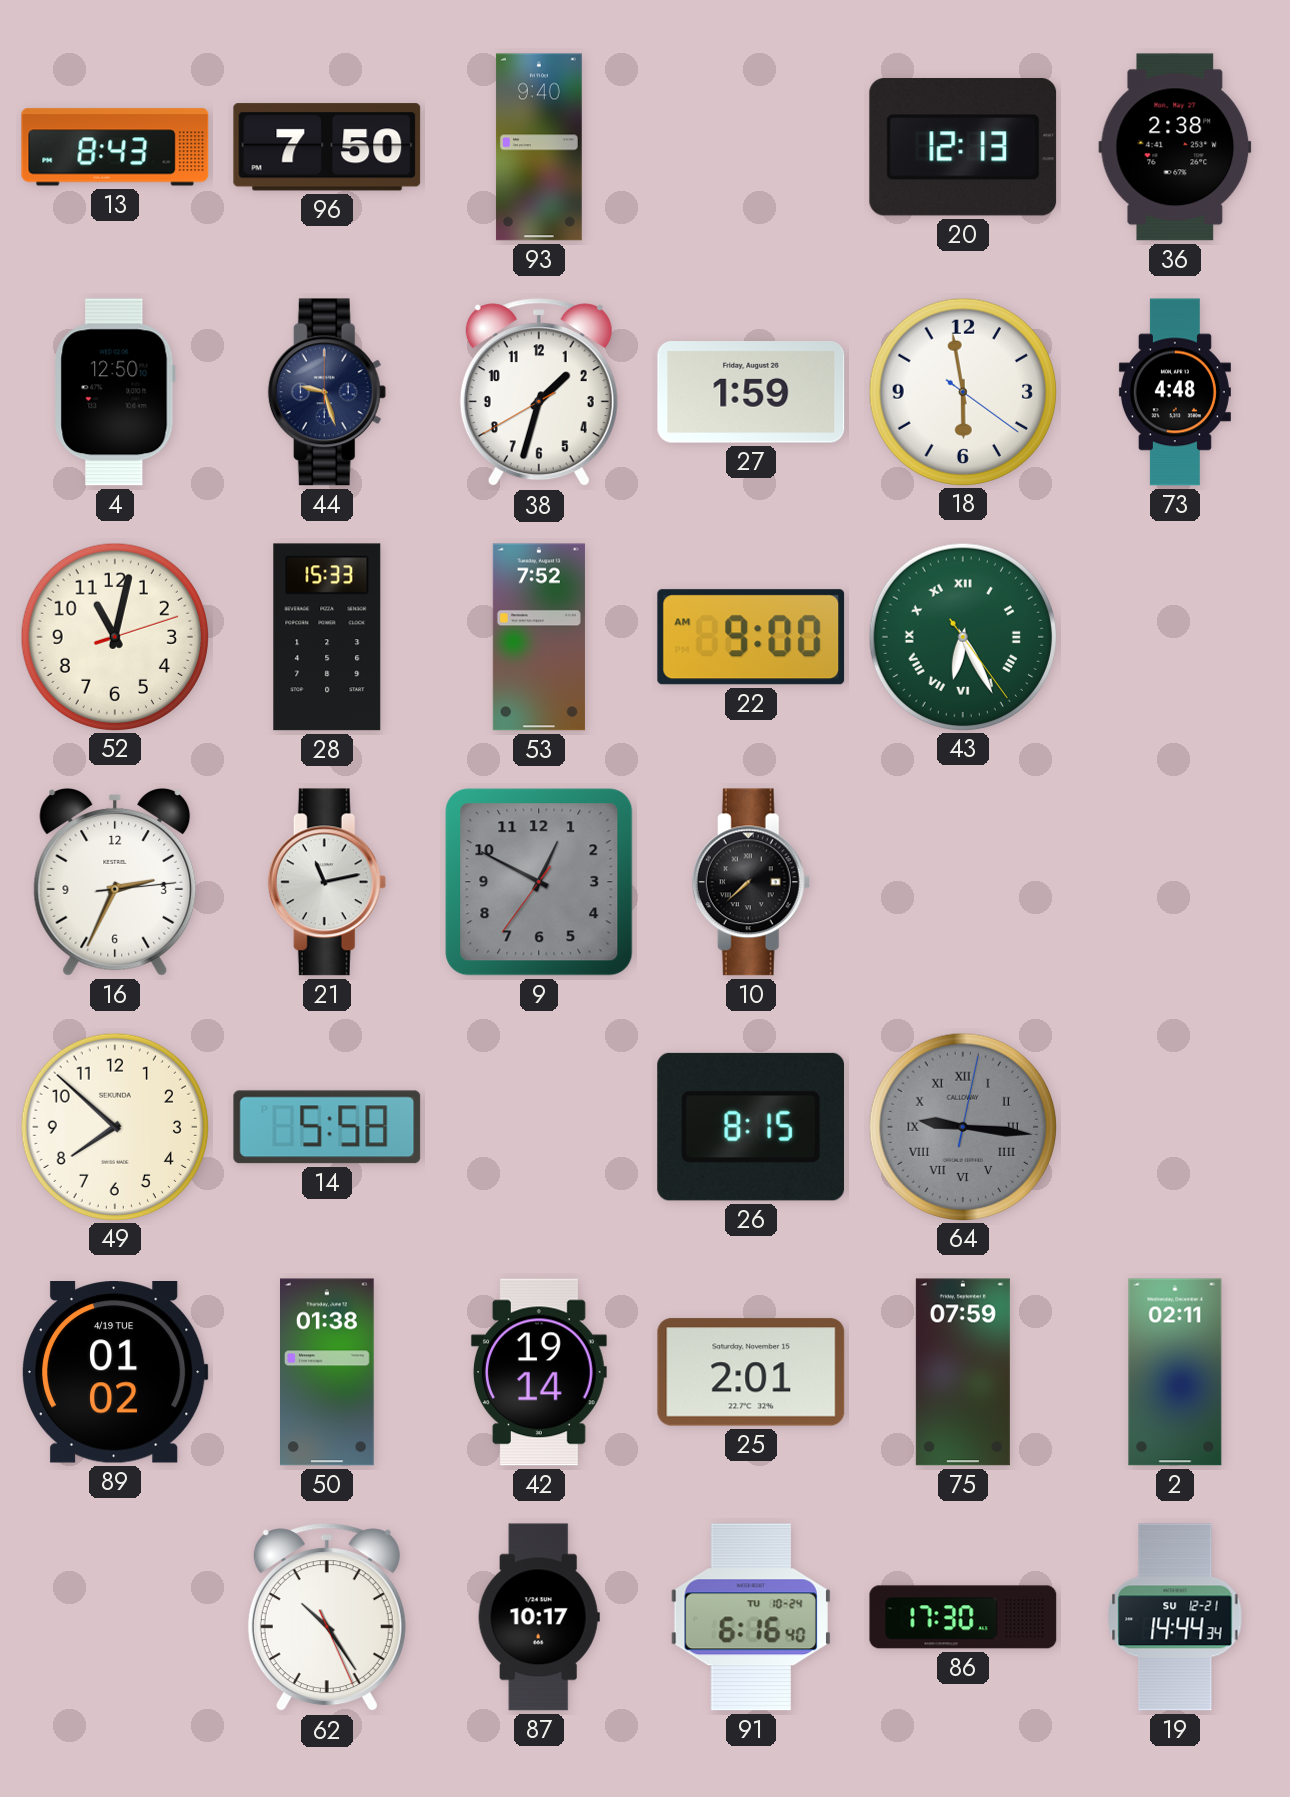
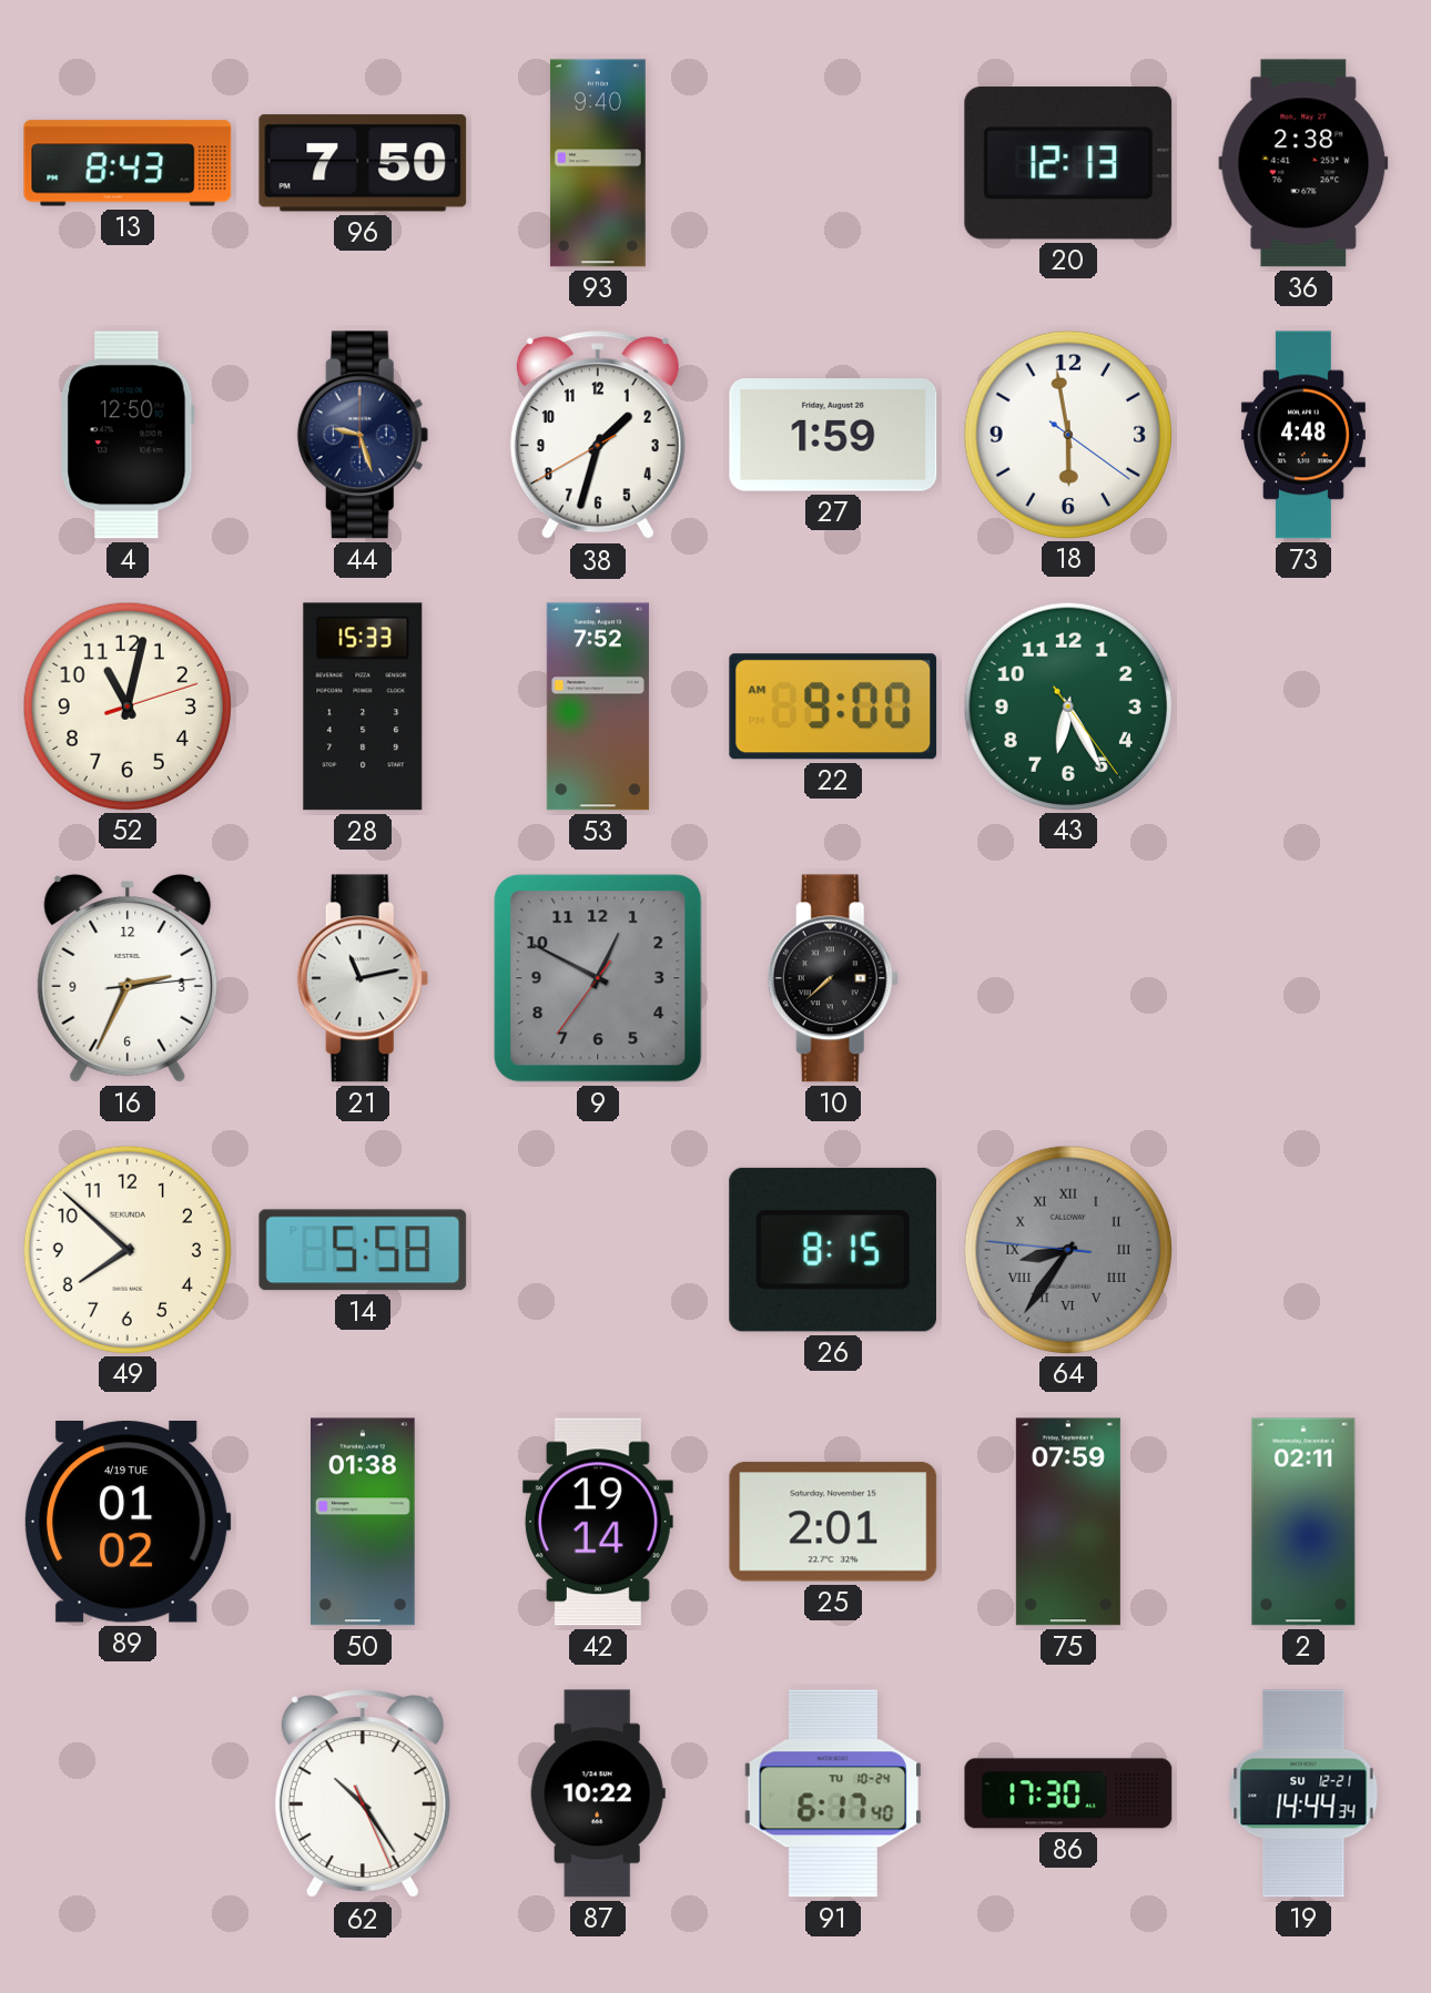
43 numerals: Roman -> Arabic (1067, 705)
64: 9:16 -> 8:35 (1067, 1249)
87: 10:17 -> 10:22 (598, 1793)
91: 6:16 -> 6:17 (833, 1793)
